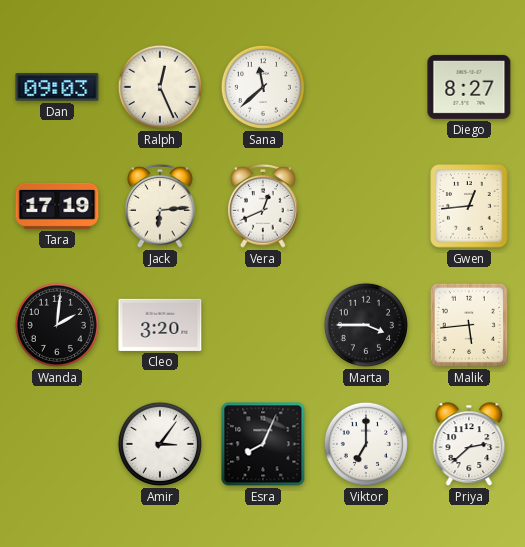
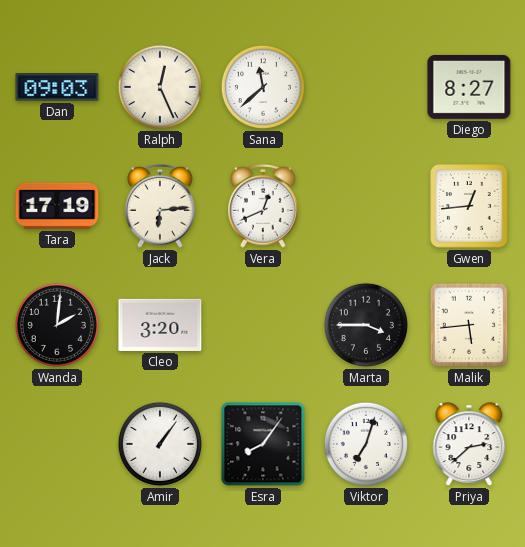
Amir: 3:06 -> 1:06 (160, 444)
Esra: 8:04 -> 8:06 (263, 444)
Viktor: 7:00 -> 7:03 (366, 444)
